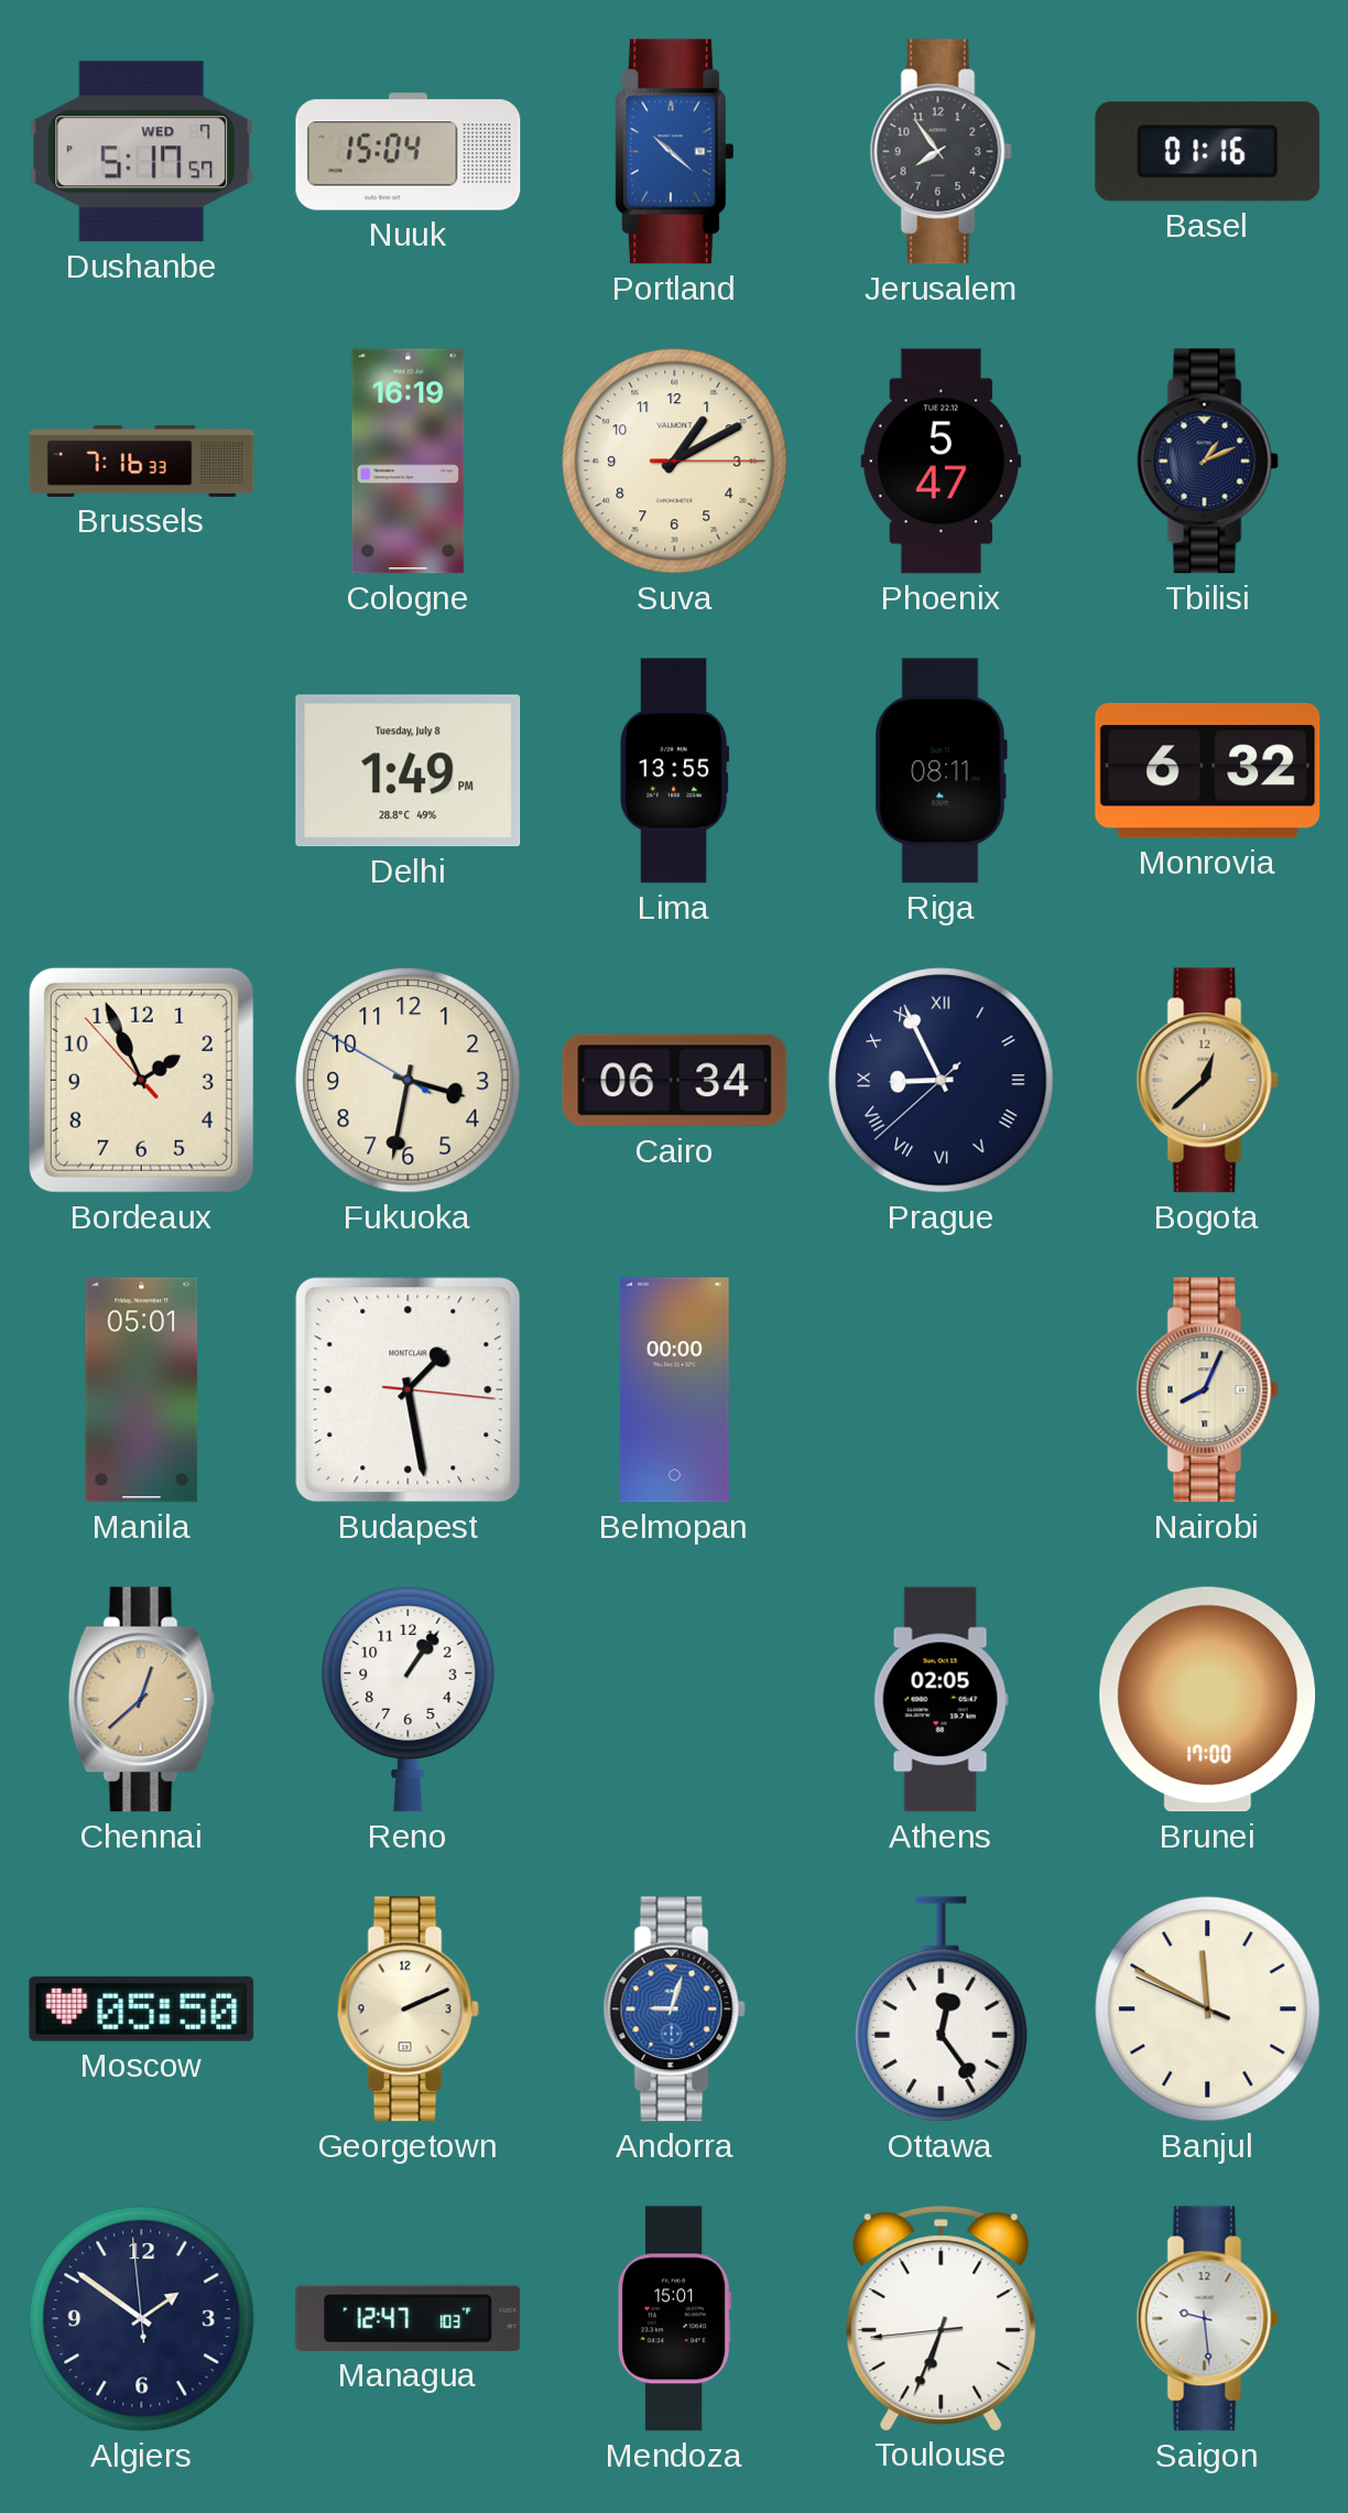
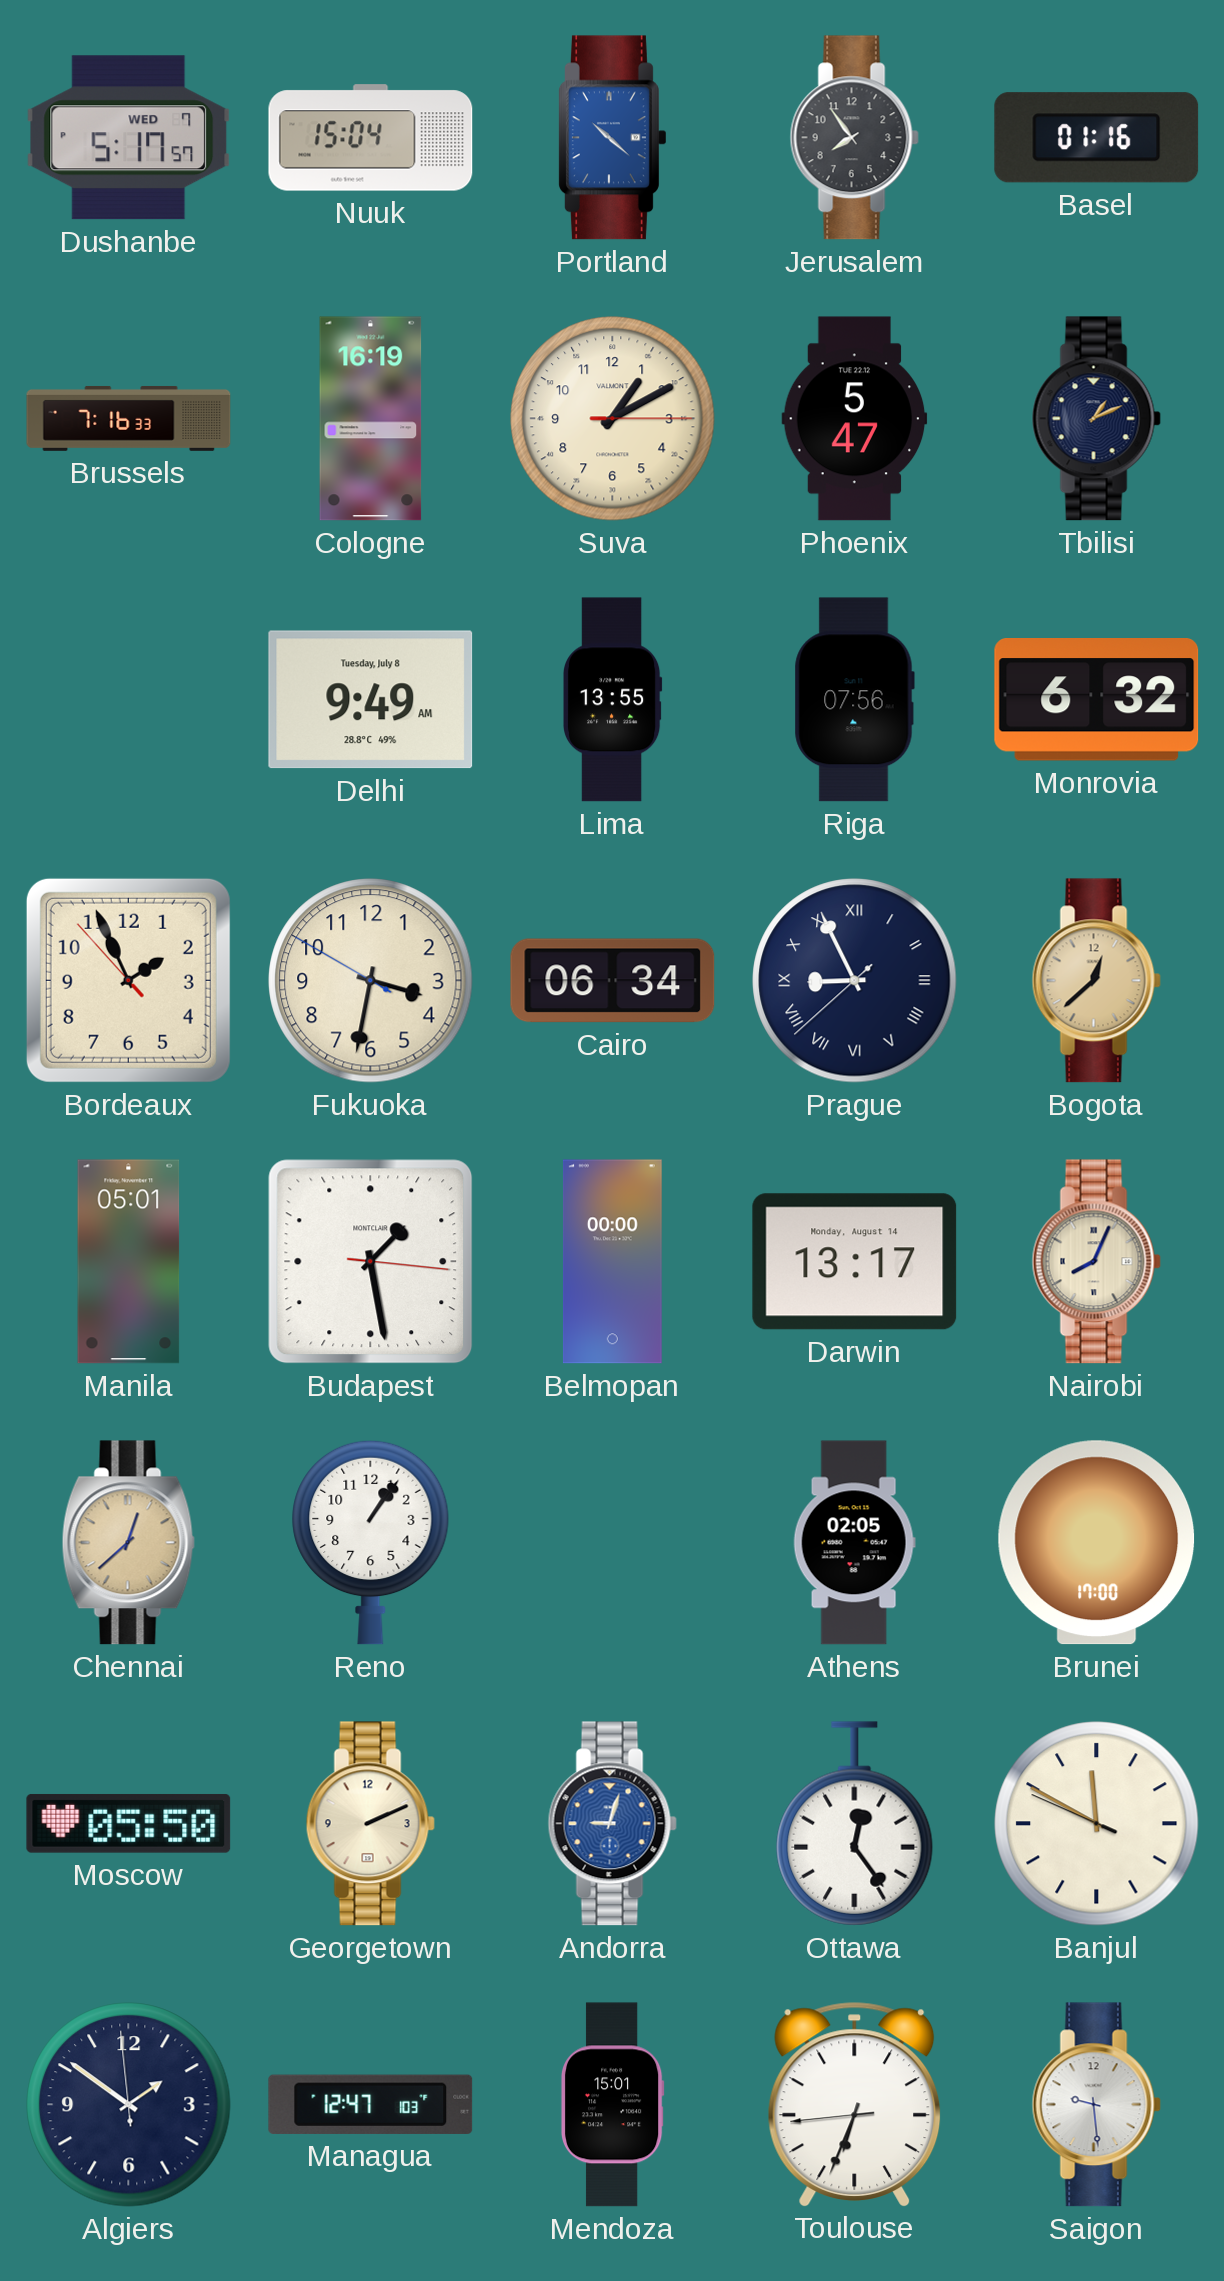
Delhi: 1:49 -> 9:49 (371, 700)
Riga: 08:11 -> 07:56 (854, 700)
Darwin: none -> 13:17 (855, 1262)
